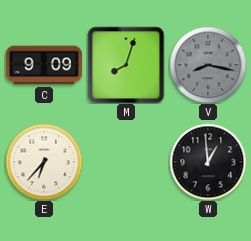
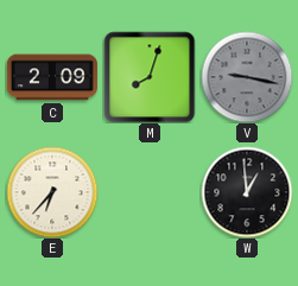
C: 9:09 -> 2:09 (52, 77)
V: 8:17 -> 9:17 (247, 77)
